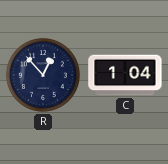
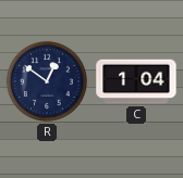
R: 12:53 -> 12:51 (47, 81)
